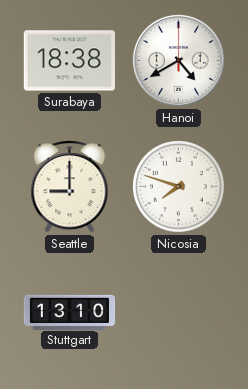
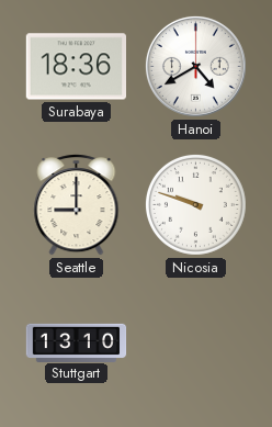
Surabaya: 18:38 -> 18:36 (76, 67)
Nicosia: 7:48 -> 9:48 (195, 204)
